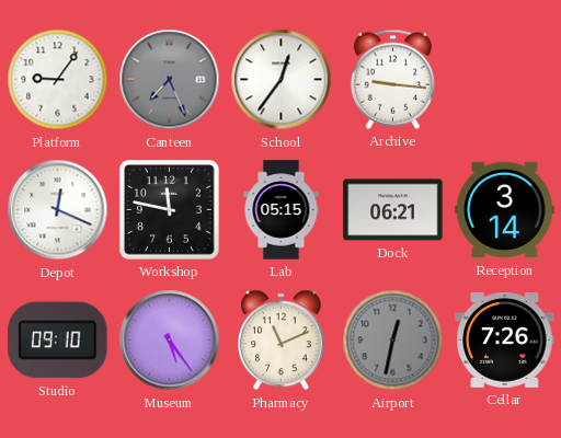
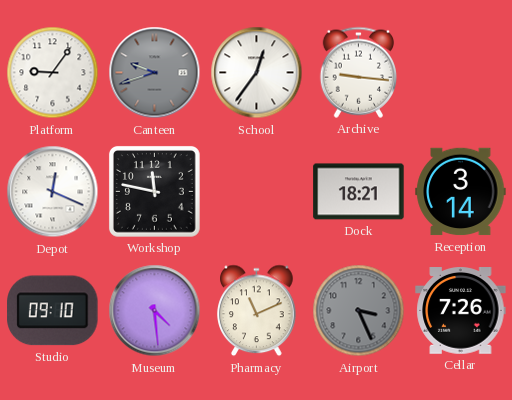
Canteen: 7:26 -> 9:42 (155, 73)
Lab: 05:15 -> none (282, 210)
Dock: 06:21 -> 18:21 (359, 192)
Museum: 5:24 -> 4:29 (155, 311)
Airport: 12:32 -> 3:26 (359, 311)
